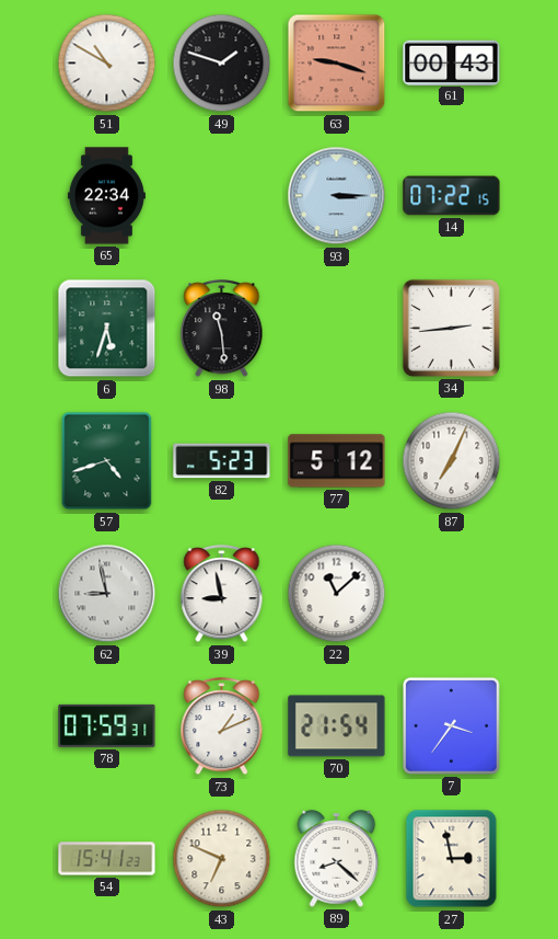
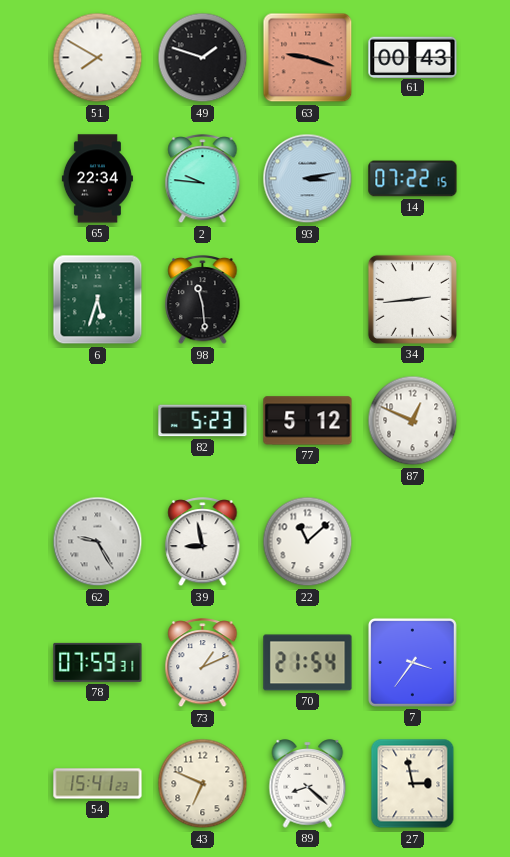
51: 10:50 -> 7:50 (98, 58)
2: none -> 9:46 (203, 179)
93: 3:15 -> 3:13 (308, 179)
57: 4:42 -> none (107, 461)
87: 7:04 -> 12:49 (413, 421)
62: 8:58 -> 9:25 (98, 542)
